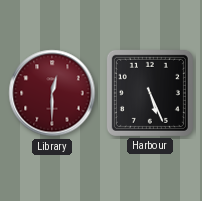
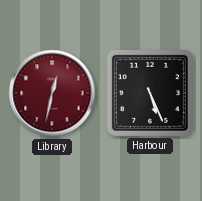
Library: 12:30 -> 12:32 (52, 93)
